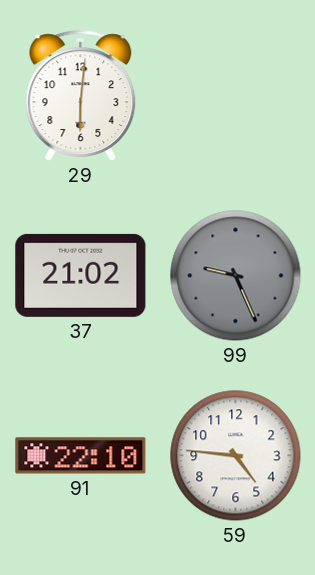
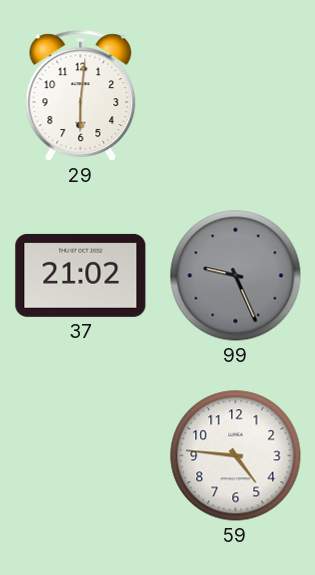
91: 22:10 -> none (81, 456)
